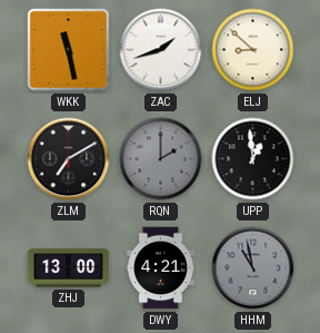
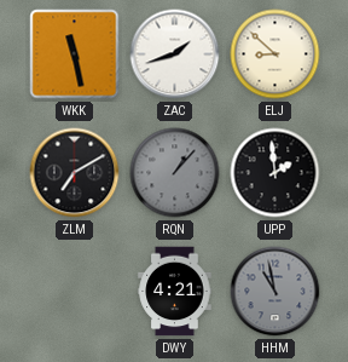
RQN: 2:00 -> 1:07 (175, 173)
UPP: 12:59 -> 1:59 (275, 173)
ZHJ: 13:00 -> none (69, 268)
